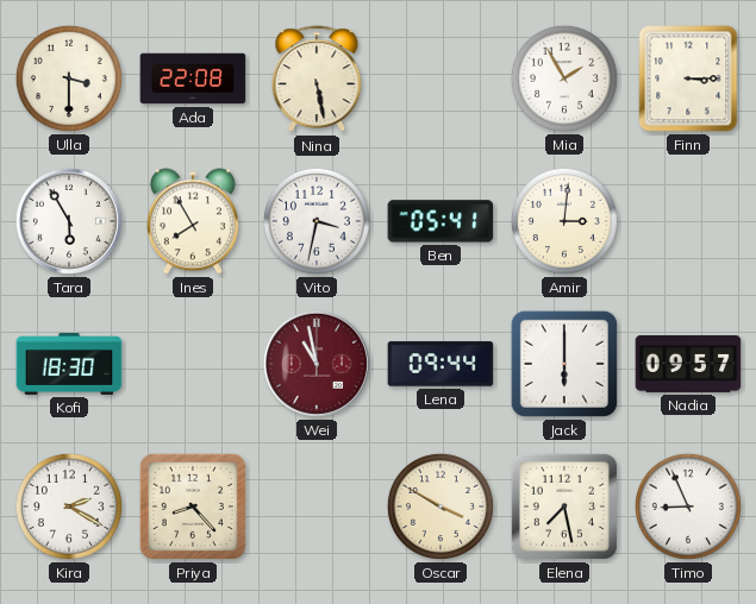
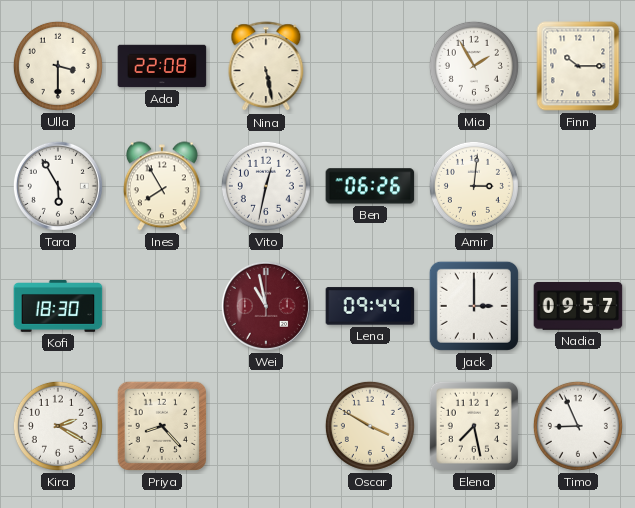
Finn: 3:15 -> 10:15 (578, 66)
Vito: 3:32 -> 12:32 (266, 186)
Ben: 05:41 -> 06:26 (370, 186)
Jack: 6:00 -> 3:00 (474, 306)
